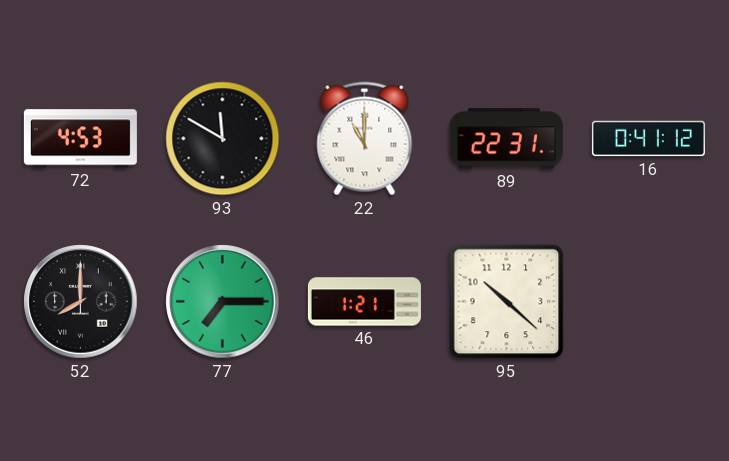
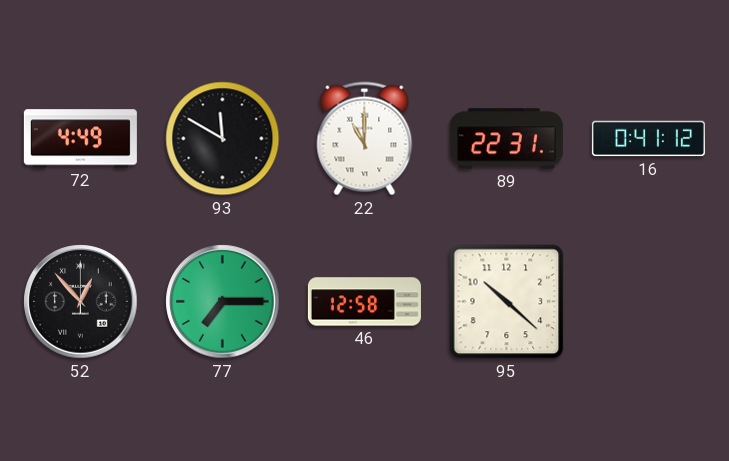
72: 4:53 -> 4:49 (80, 139)
52: 8:00 -> 12:53 (81, 302)
46: 1:21 -> 12:58 (364, 302)
